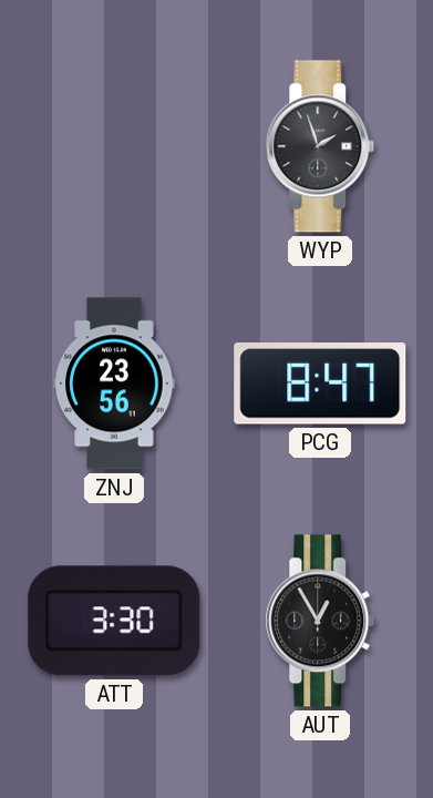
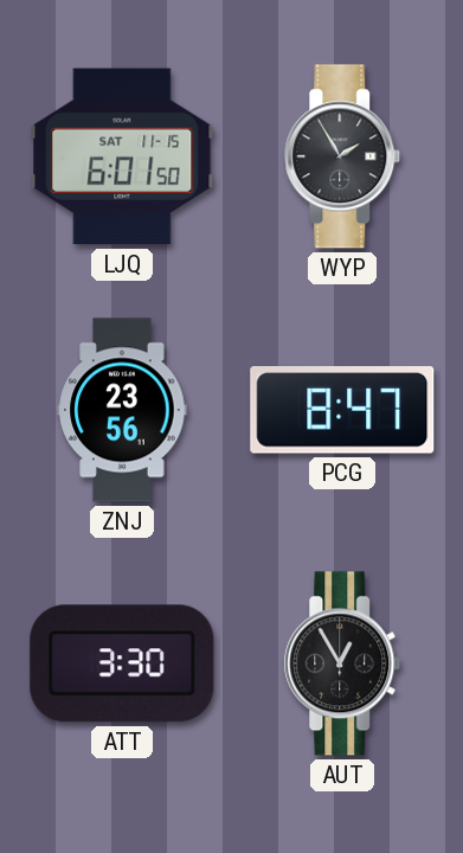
LJQ: none -> 6:01 (122, 156)
WYP: 1:57 -> 1:55 (342, 156)
